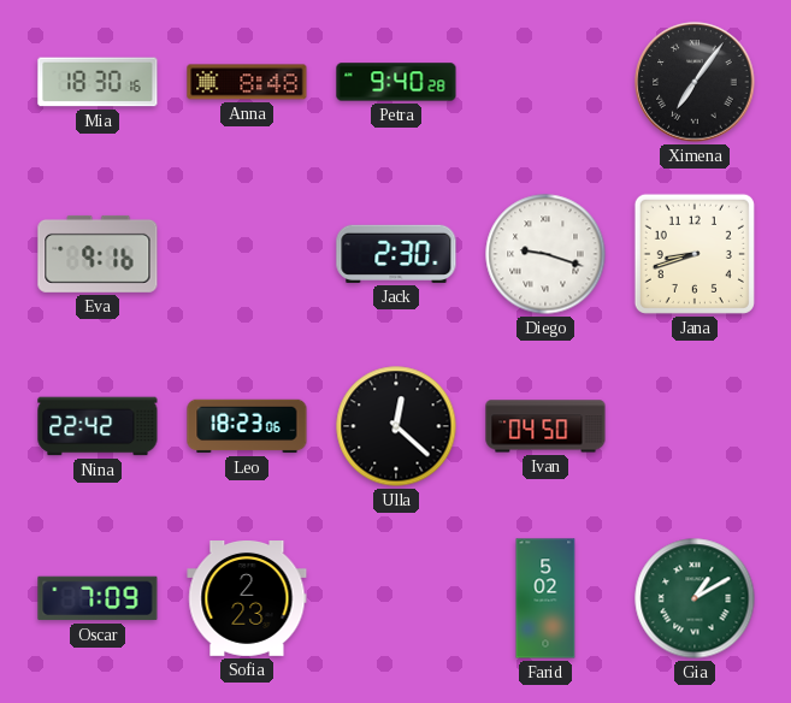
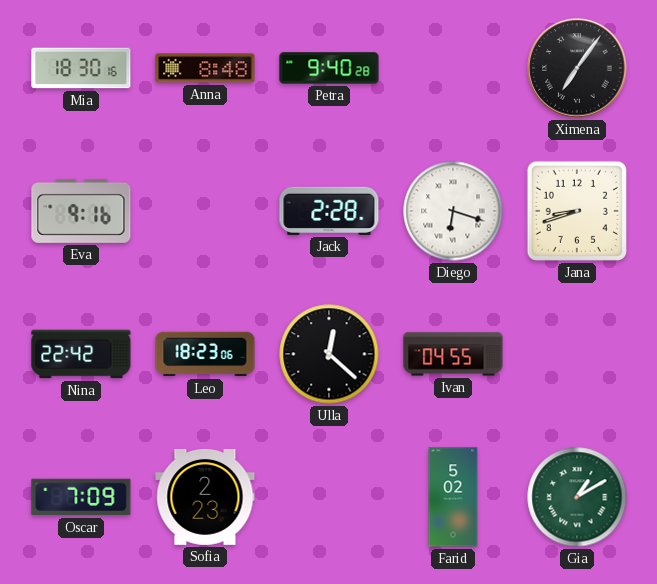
Jack: 2:30 -> 2:28 (329, 211)
Diego: 9:18 -> 6:18 (453, 211)
Ivan: 04:50 -> 04:55 (453, 354)
